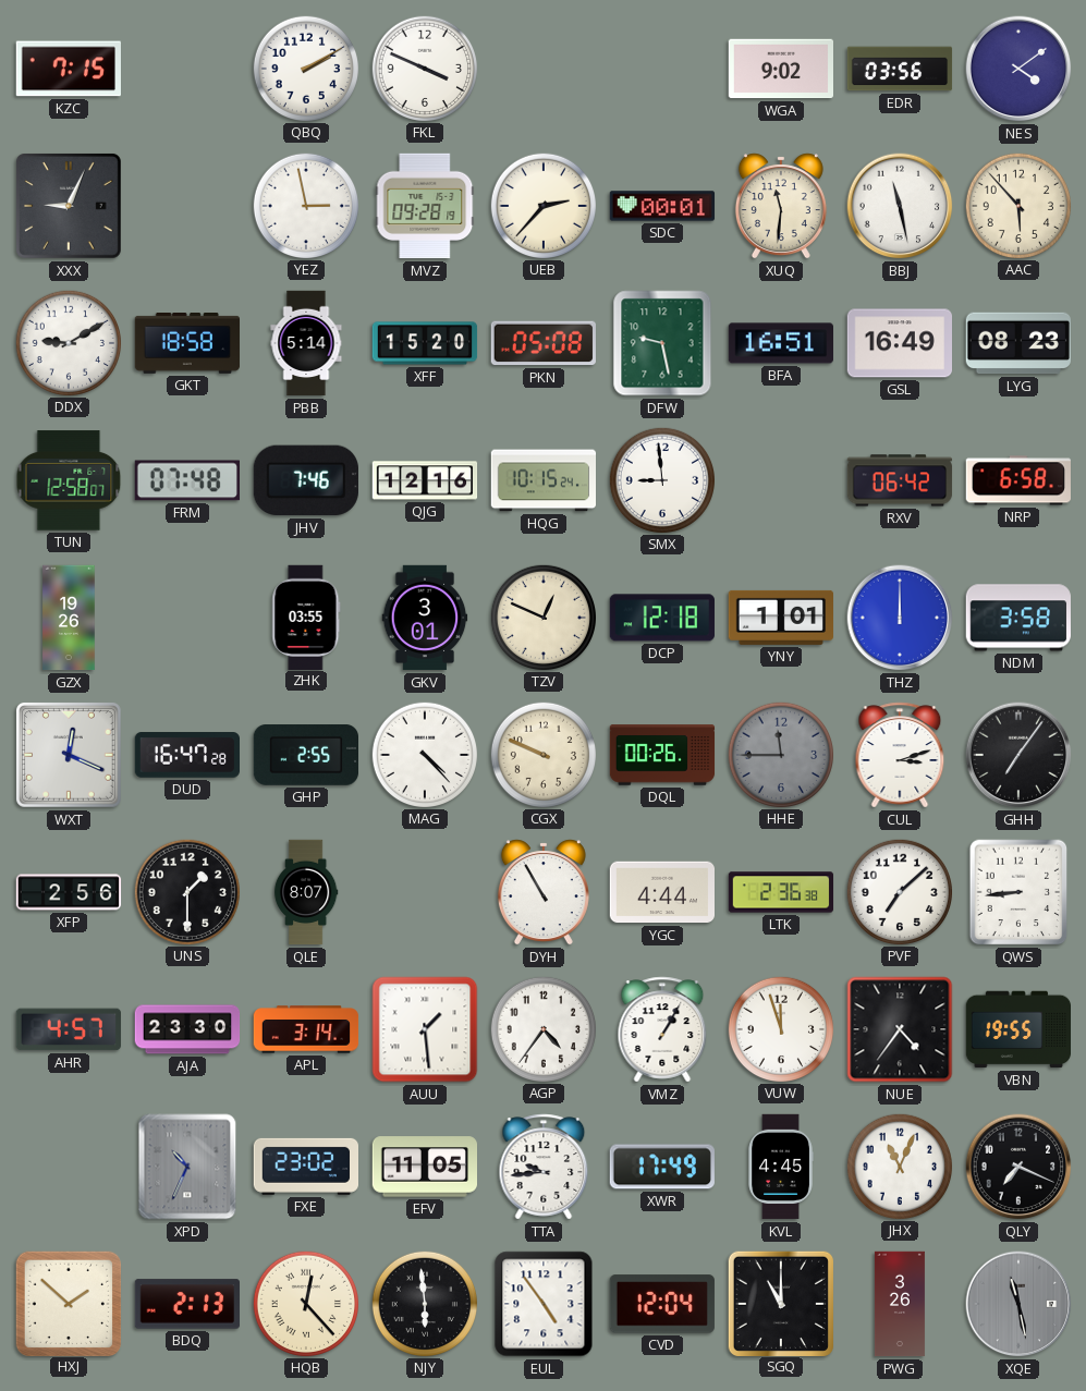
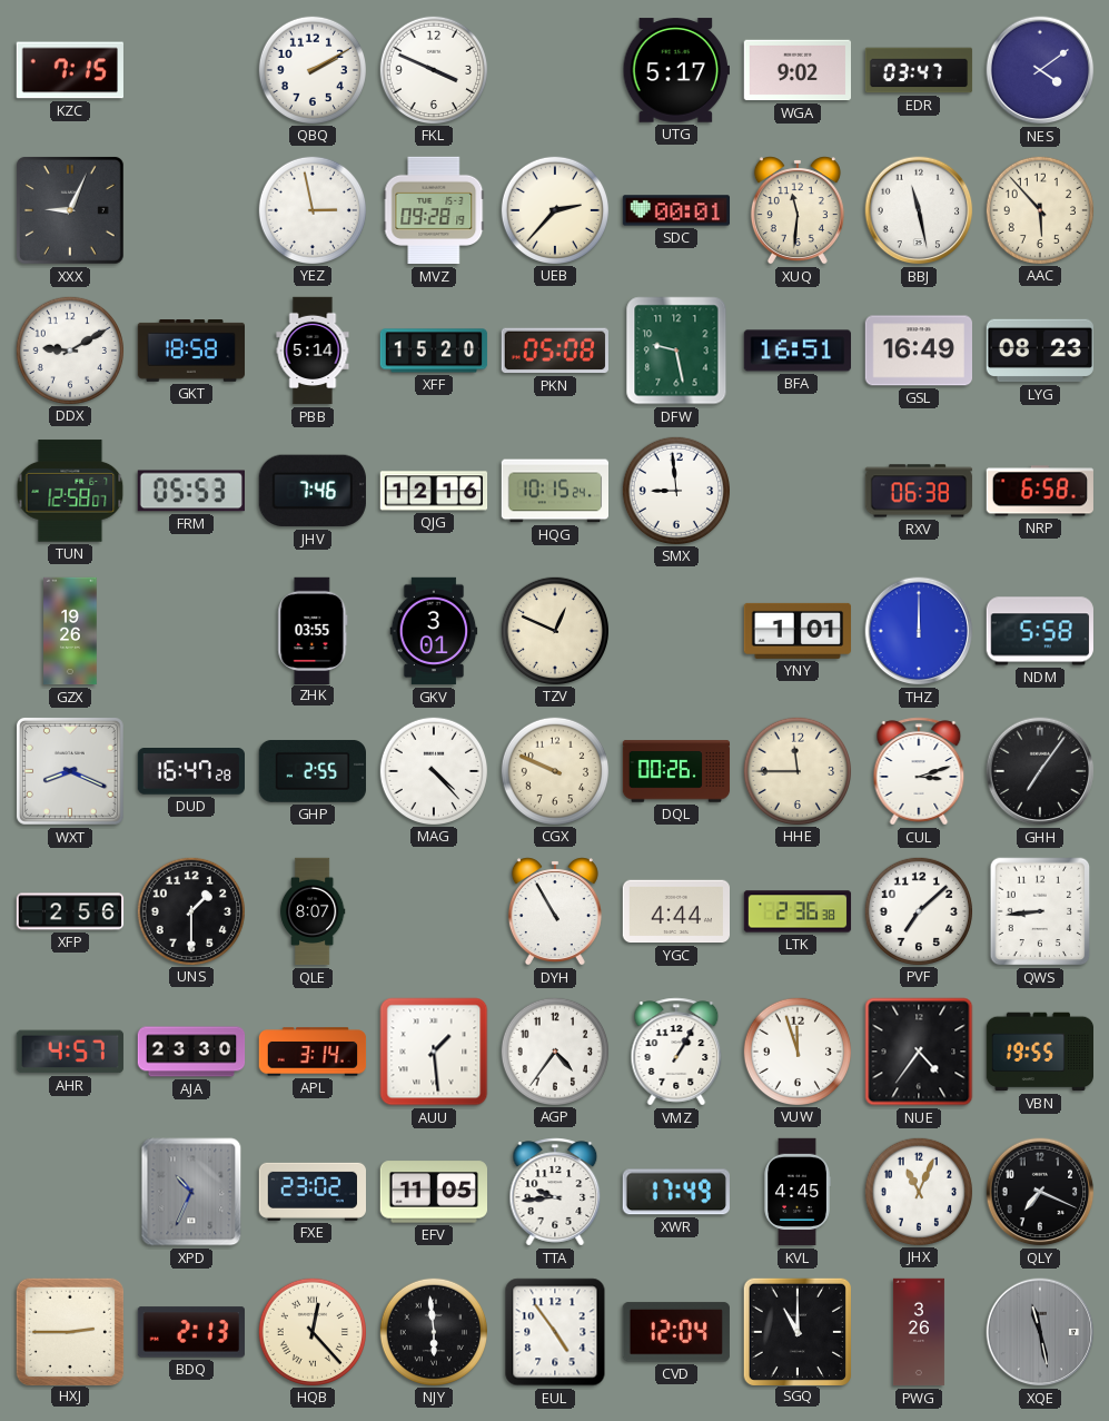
UTG: none -> 5:17 (675, 70)
EDR: 03:56 -> 03:47 (919, 70)
FRM: 07:48 -> 05:53 (191, 491)
RXV: 06:42 -> 06:38 (919, 491)
DCP: 12:18 -> none (662, 618)
NDM: 3:58 -> 5:58 (1040, 631)
WXT: 12:19 -> 8:19 (70, 771)
HHE dial: grey -> cream (796, 770)
HXJ: 1:52 -> 2:45 (69, 1331)
